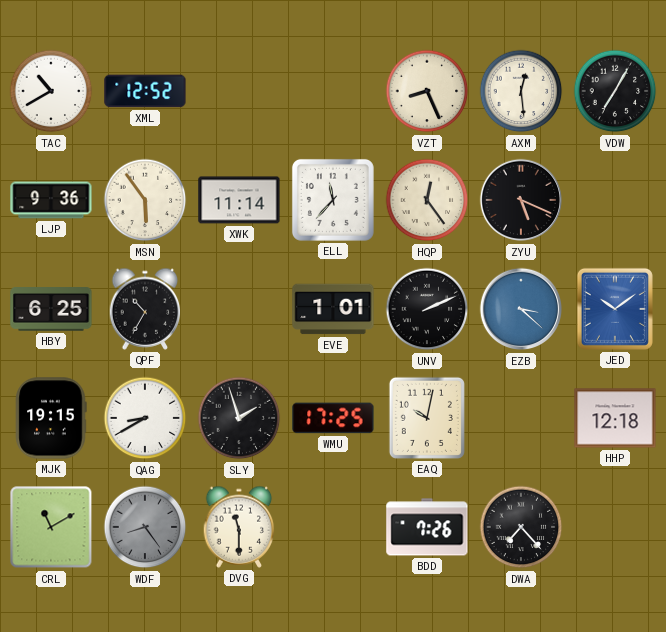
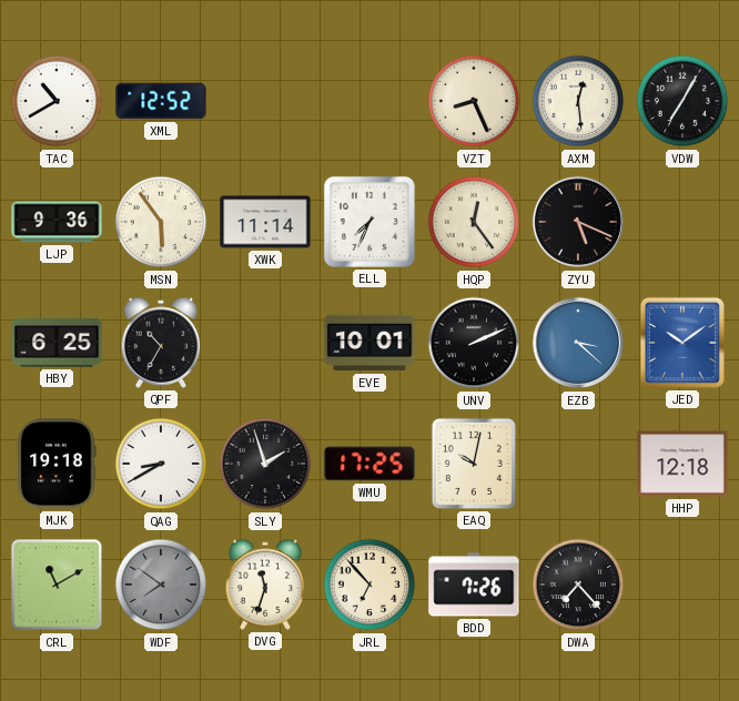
ELL: 11:37 -> 7:34 (369, 222)
EVE: 1:01 -> 10:01 (369, 343)
MJK: 19:15 -> 19:18 (57, 464)
WDF: 8:24 -> 7:51 (161, 585)
DVG: 11:30 -> 11:33 (265, 585)
JRL: none -> 6:53 (369, 585)
